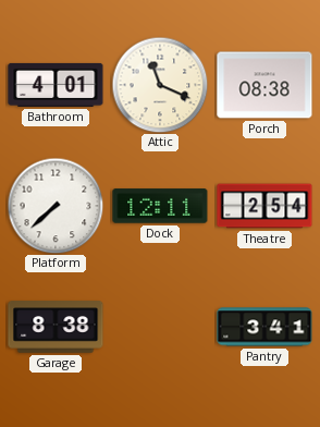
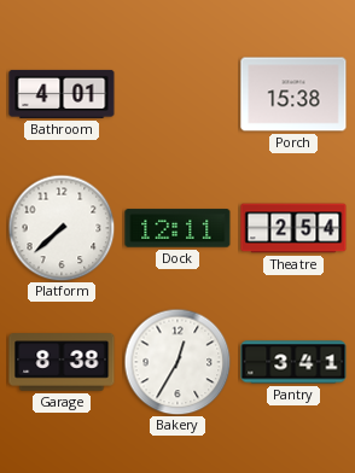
Attic: 11:19 -> none (160, 85)
Porch: 08:38 -> 15:38 (293, 94)
Bakery: none -> 12:35 (177, 362)
